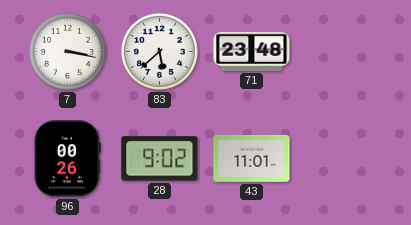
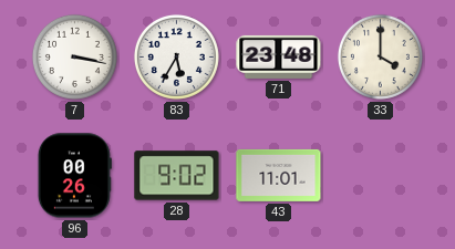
83: 5:38 -> 5:35 (176, 56)
33: none -> 4:00 (380, 56)
